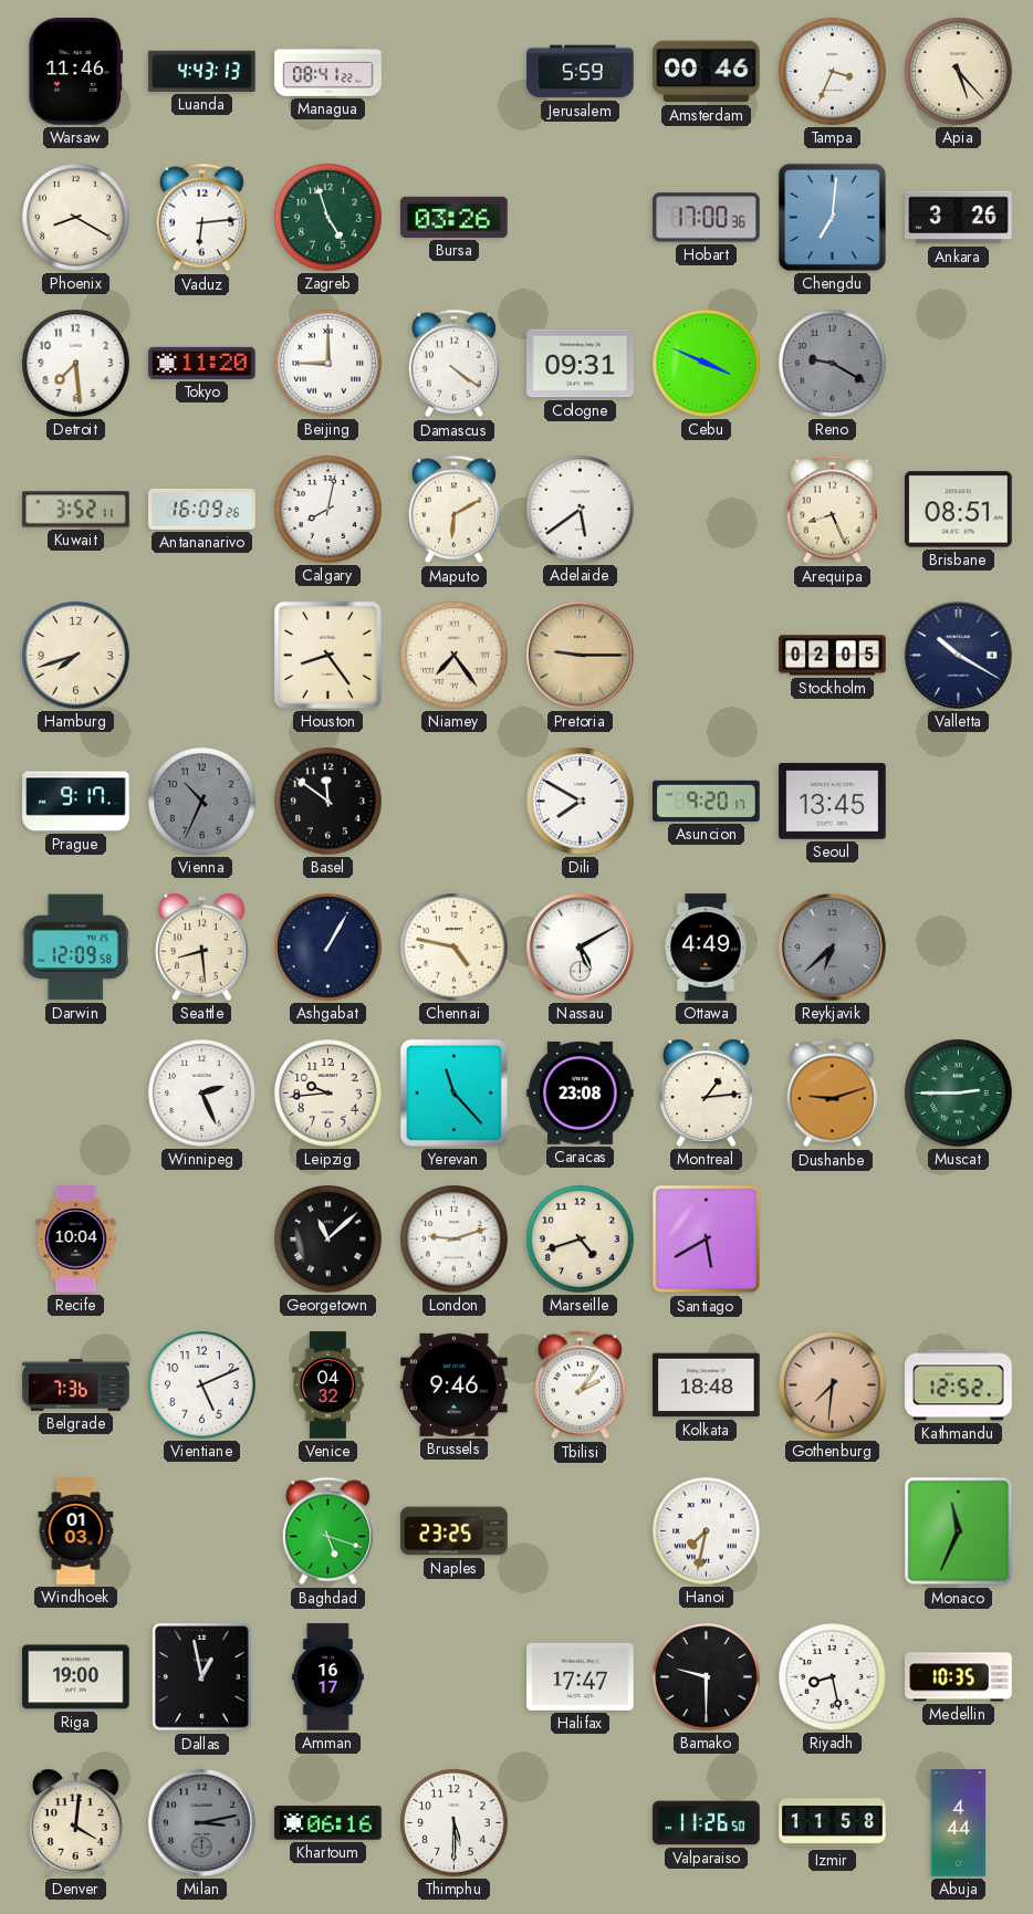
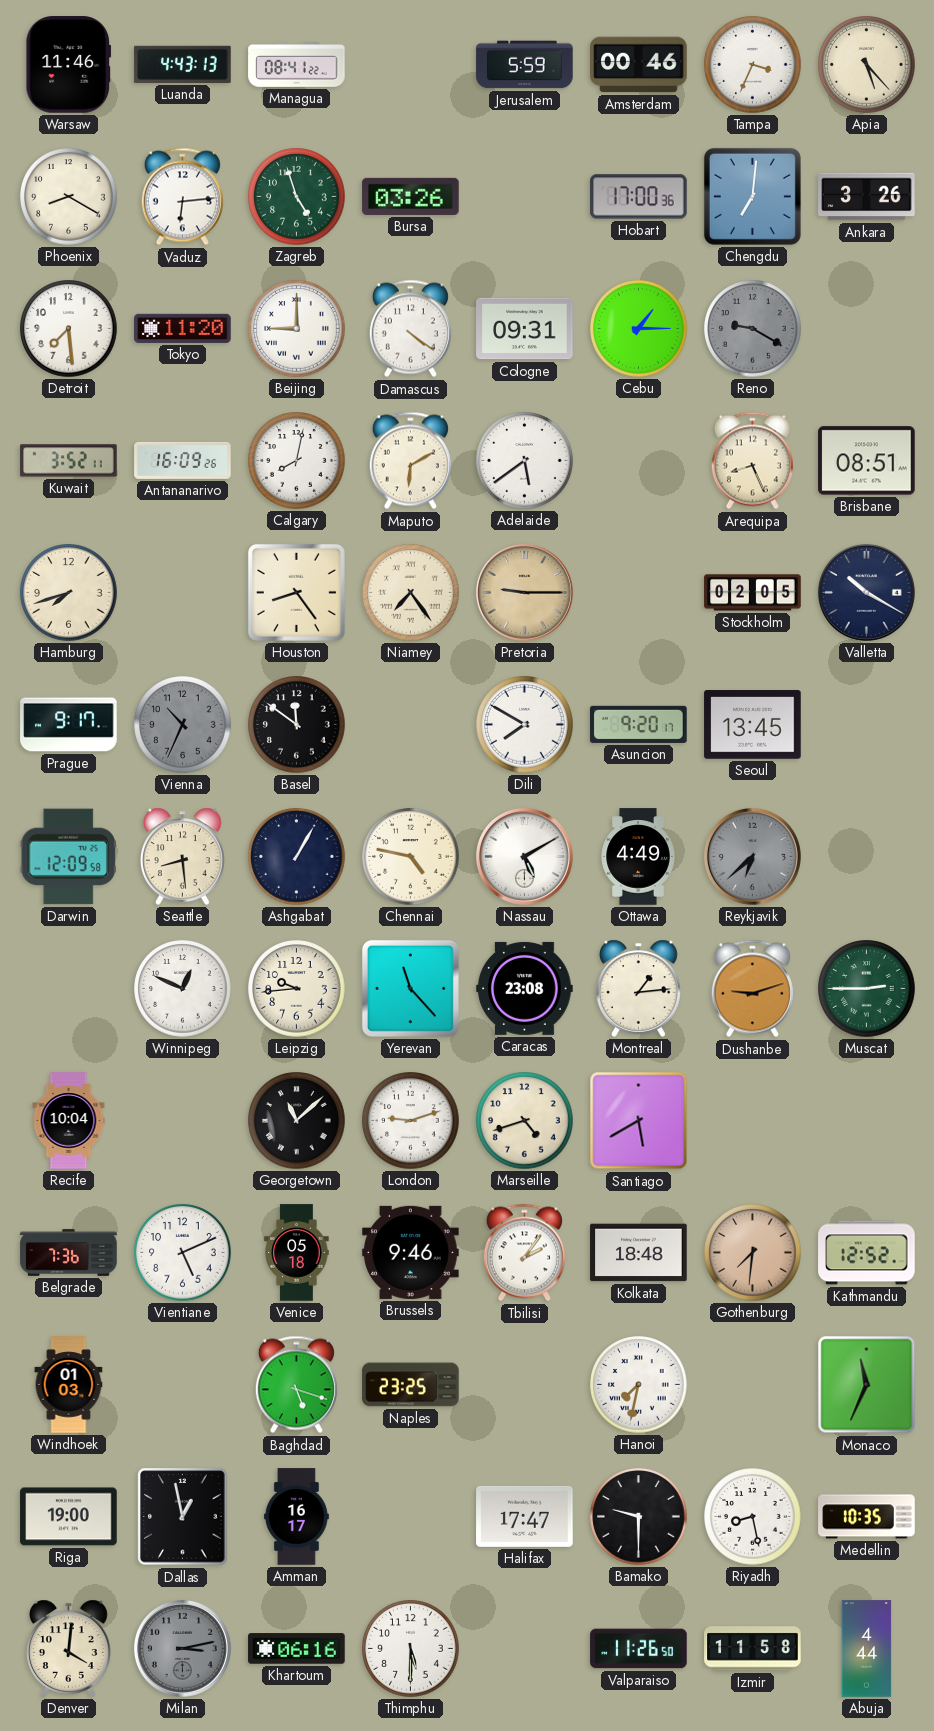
Cebu: 3:49 -> 1:15 (639, 329)
Winnipeg: 2:26 -> 12:49 (183, 989)
Venice: 04:32 -> 05:18 (297, 1253)
